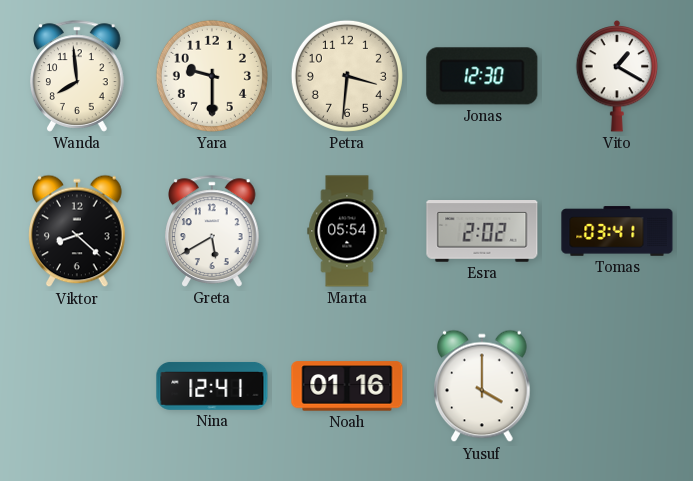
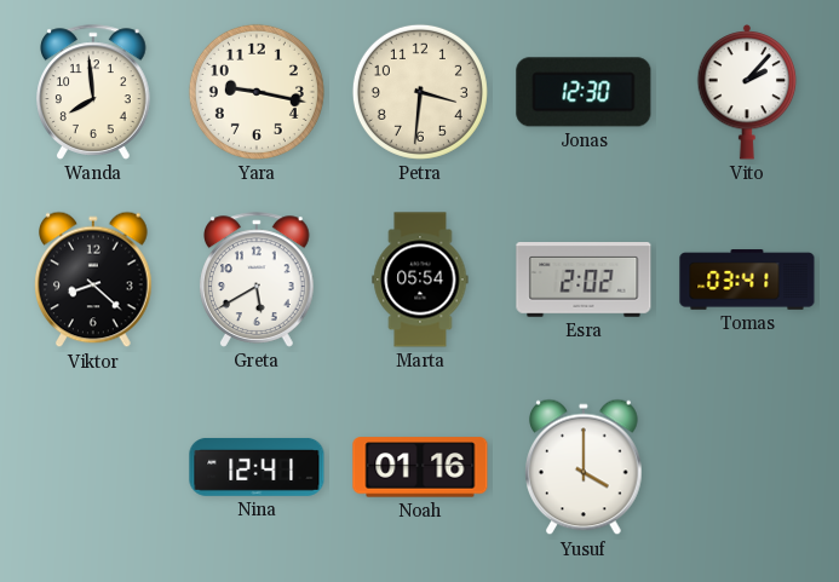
Yara: 9:30 -> 9:17 (257, 92)
Vito: 1:20 -> 2:07 (747, 93)
